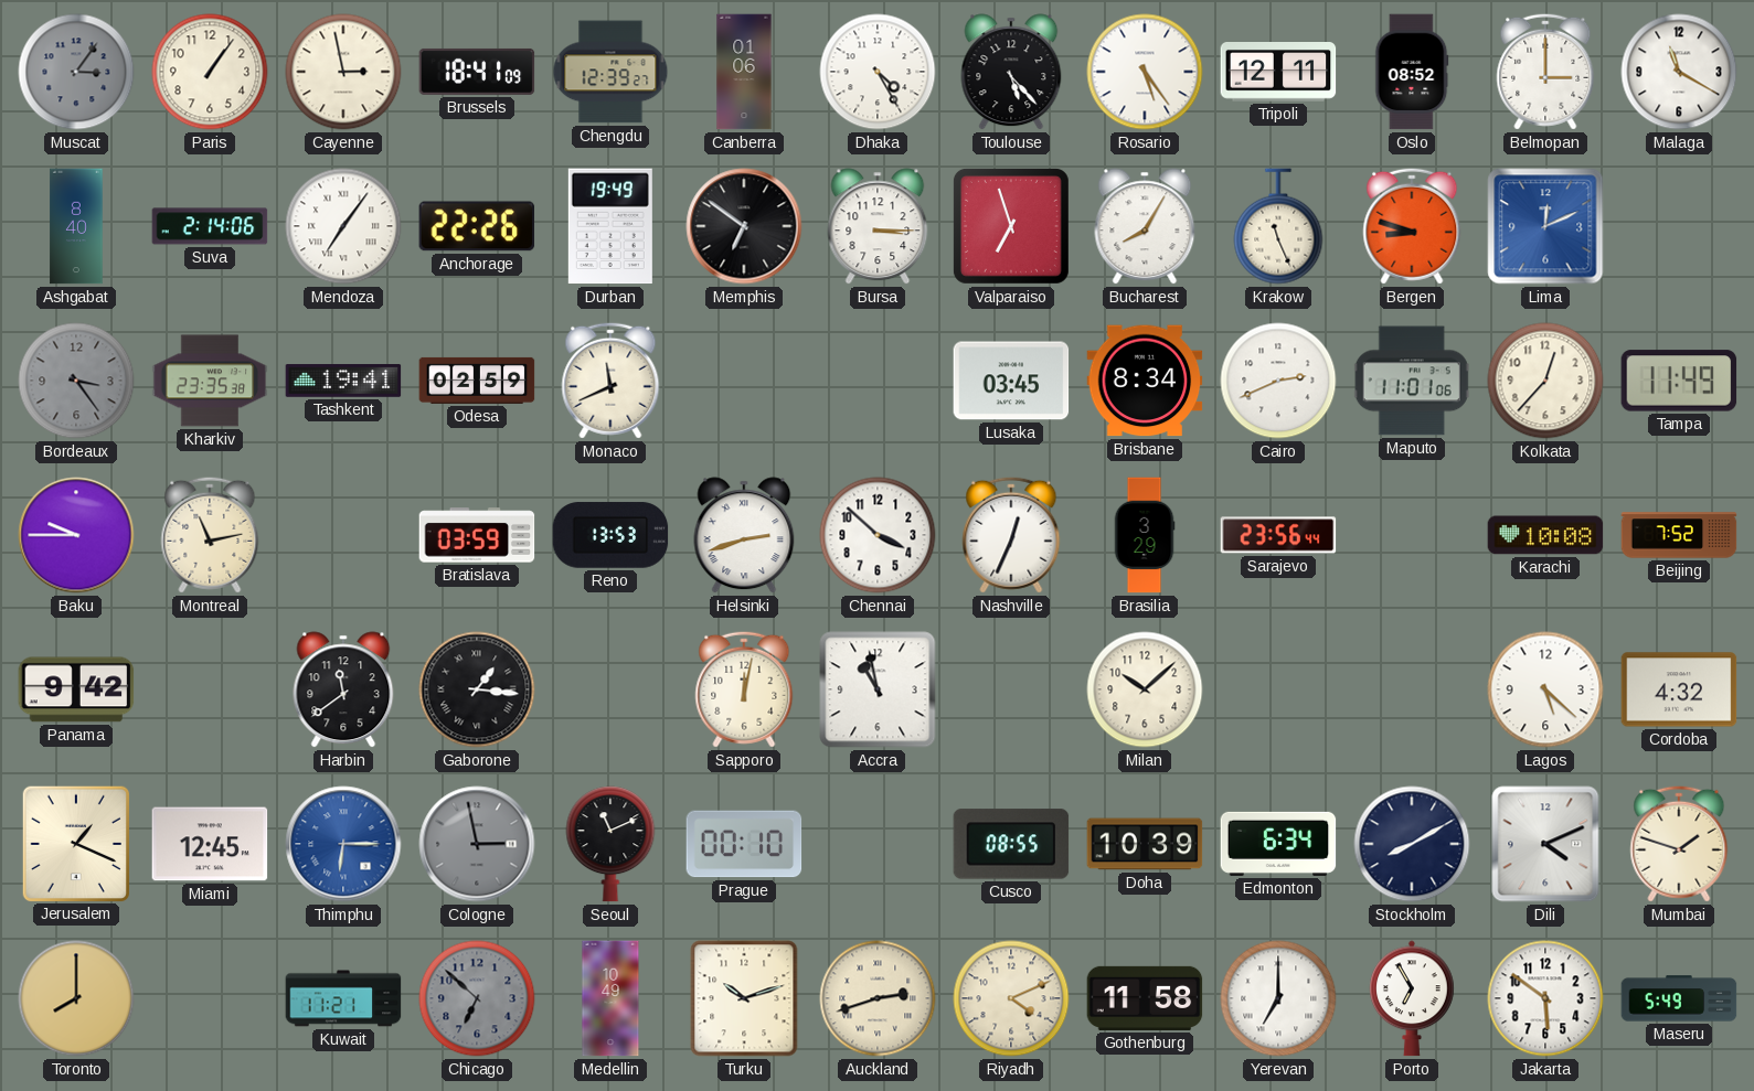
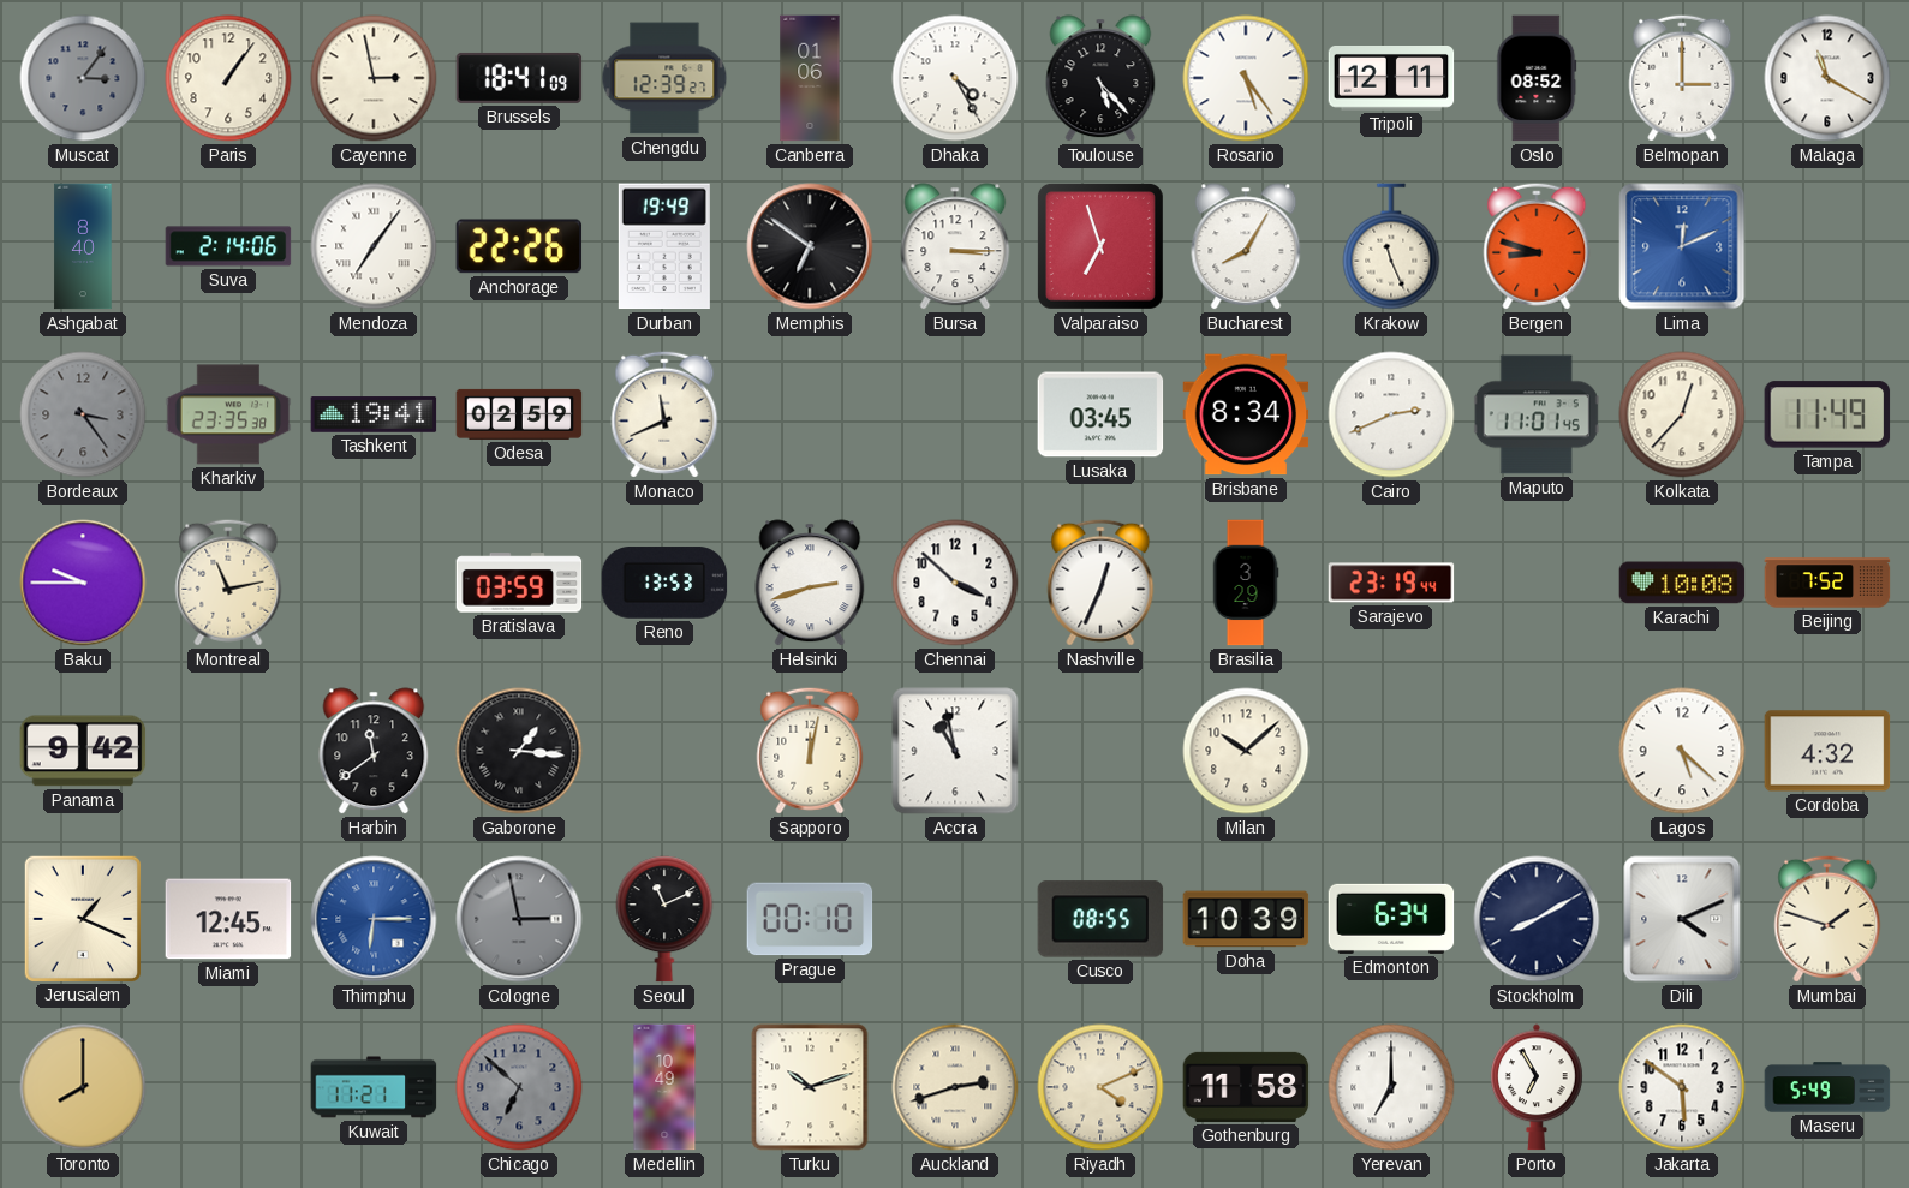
Maputo: 11:01:06 -> 11:01:45 (1537, 414)
Sarajevo: 23:56 -> 23:19 (1391, 583)
